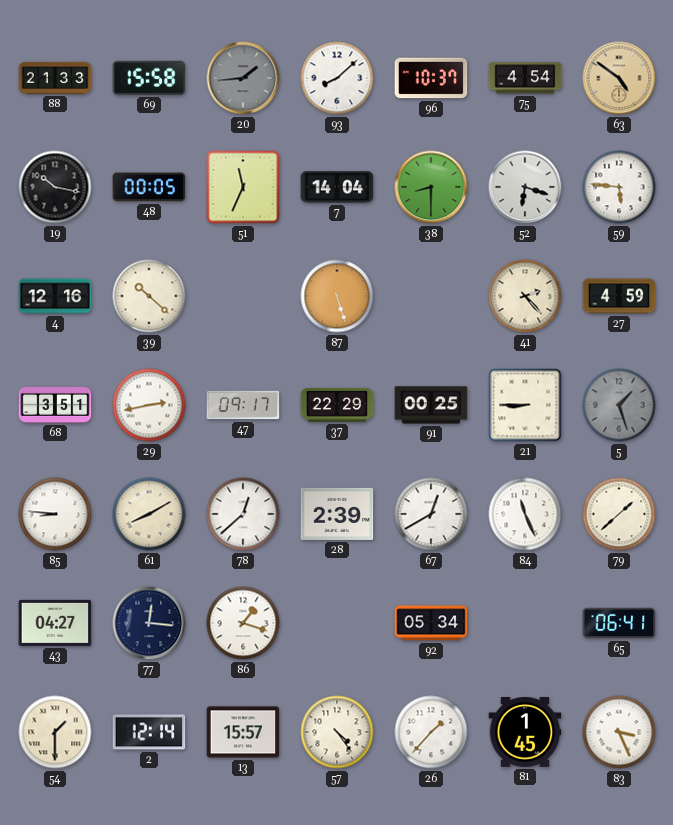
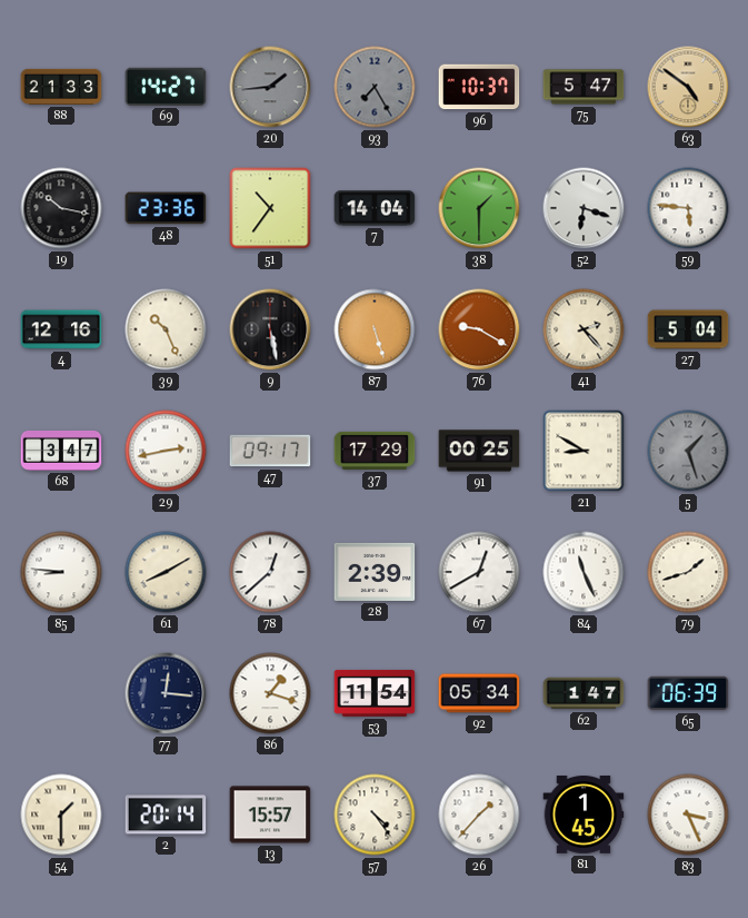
69: 15:58 -> 14:27 (166, 87)
93: 8:08 -> 7:25 (375, 87)
93 dial: white -> grey (375, 87)
75: 4:54 -> 5:47 (584, 87)
48: 00:05 -> 23:36 (166, 208)
51: 11:34 -> 10:36 (270, 208)
38: 8:30 -> 1:30 (479, 208)
39: 10:22 -> 10:26 (166, 329)
9: none -> 5:28 (270, 329)
76: none -> 9:20 (479, 329)
27: 4:59 -> 5:04 (688, 329)
68: 3:51 -> 3:47 (61, 451)
37: 22:29 -> 17:29 (375, 451)
21: 8:45 -> 8:50 (584, 451)
79: 1:38 -> 1:42 (688, 572)
43: 04:27 -> none (55, 623)
53: none -> 11:54 (375, 693)
62: none -> 1:47 (584, 693)
65: 06:41 -> 06:39 (688, 693)
2: 12:14 -> 20:14 (166, 815)
